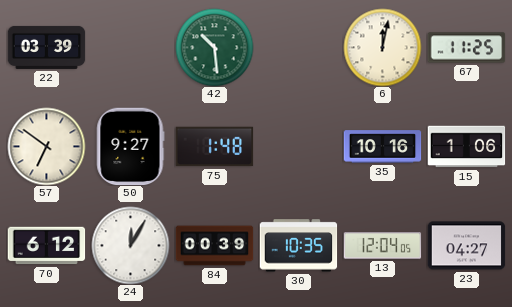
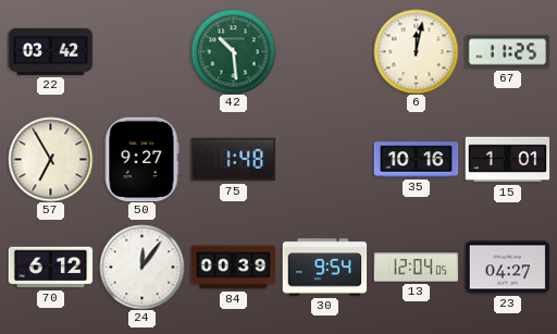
22: 03:39 -> 03:42 (50, 51)
57: 6:51 -> 6:55 (50, 159)
15: 1:06 -> 1:01 (507, 160)
24: 12:05 -> 12:06 (141, 267)
30: 10:35 -> 9:54 (324, 268)
